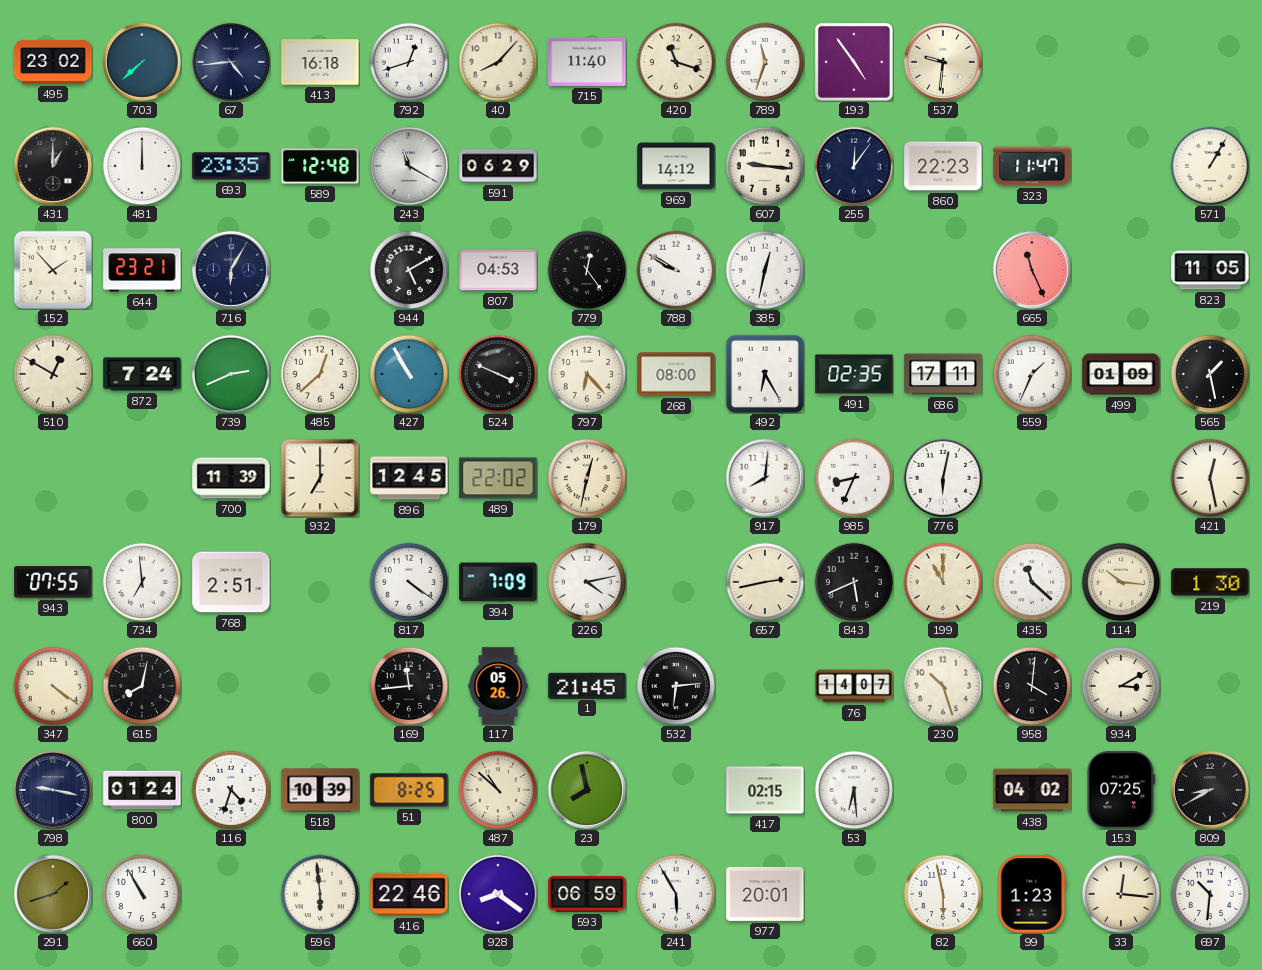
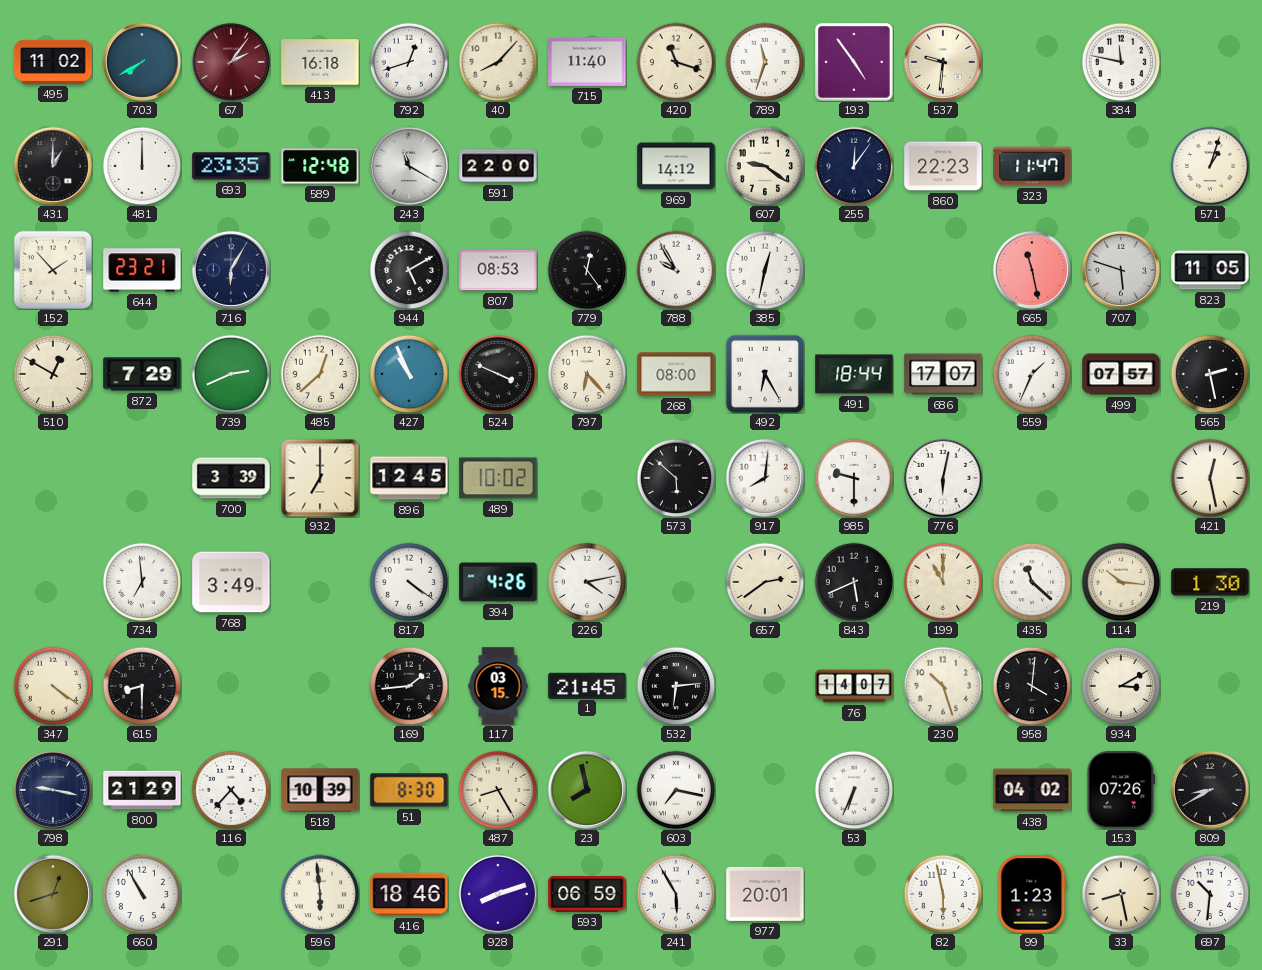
495: 23:02 -> 11:02 (53, 62)
703: 7:38 -> 7:40 (142, 62)
67: 4:44 -> 2:06 (231, 62)
67 dial: navy -> burgundy (231, 62)
384: none -> 11:47 (1121, 62)
591: 06:29 -> 22:00 (498, 166)
607: 9:16 -> 9:21 (765, 166)
571: 1:05 -> 1:03 (1210, 166)
807: 04:53 -> 08:53 (498, 270)
788: 9:50 -> 9:55 (676, 270)
665: 11:26 -> 11:28 (1032, 270)
707: none -> 5:48 (1121, 270)
872: 7:24 -> 7:29 (142, 374)
427: 10:55 -> 10:56 (409, 374)
491: 02:35 -> 18:44 (854, 374)
686: 17:11 -> 17:07 (943, 374)
499: 01:09 -> 07:57 (1121, 374)
565: 1:28 -> 2:28 (1210, 374)
700: 11:39 -> 3:39 (231, 478)
489: 22:02 -> 10:02 (498, 478)
179: 12:32 -> none (587, 478)
573: none -> 5:52 (676, 478)
985: 8:34 -> 9:30 (854, 478)
943: 07:55 -> none (53, 582)
768: 2:51 -> 3:49 (231, 582)
394: 7:09 -> 4:26 (498, 582)
657: 2:43 -> 2:39 (765, 582)
615: 8:02 -> 8:30 (142, 686)
169: 11:44 -> 1:44 (409, 686)
117: 05:26 -> 03:15 (498, 686)
800: 01:24 -> 21:29 (142, 790)
116: 4:33 -> 4:37 (231, 790)
51: 8:25 -> 8:30 (409, 790)
487: 10:52 -> 8:25 (498, 790)
603: none -> 7:17 (676, 790)
417: 02:15 -> none (765, 790)
53: 6:29 -> 6:34 (854, 790)
153: 07:25 -> 07:26 (1121, 790)
291: 1:42 -> 12:42 (53, 894)
416: 22:46 -> 18:46 (409, 894)
928: 8:21 -> 8:12 (498, 894)
33: 12:16 -> 8:28 (1121, 894)
